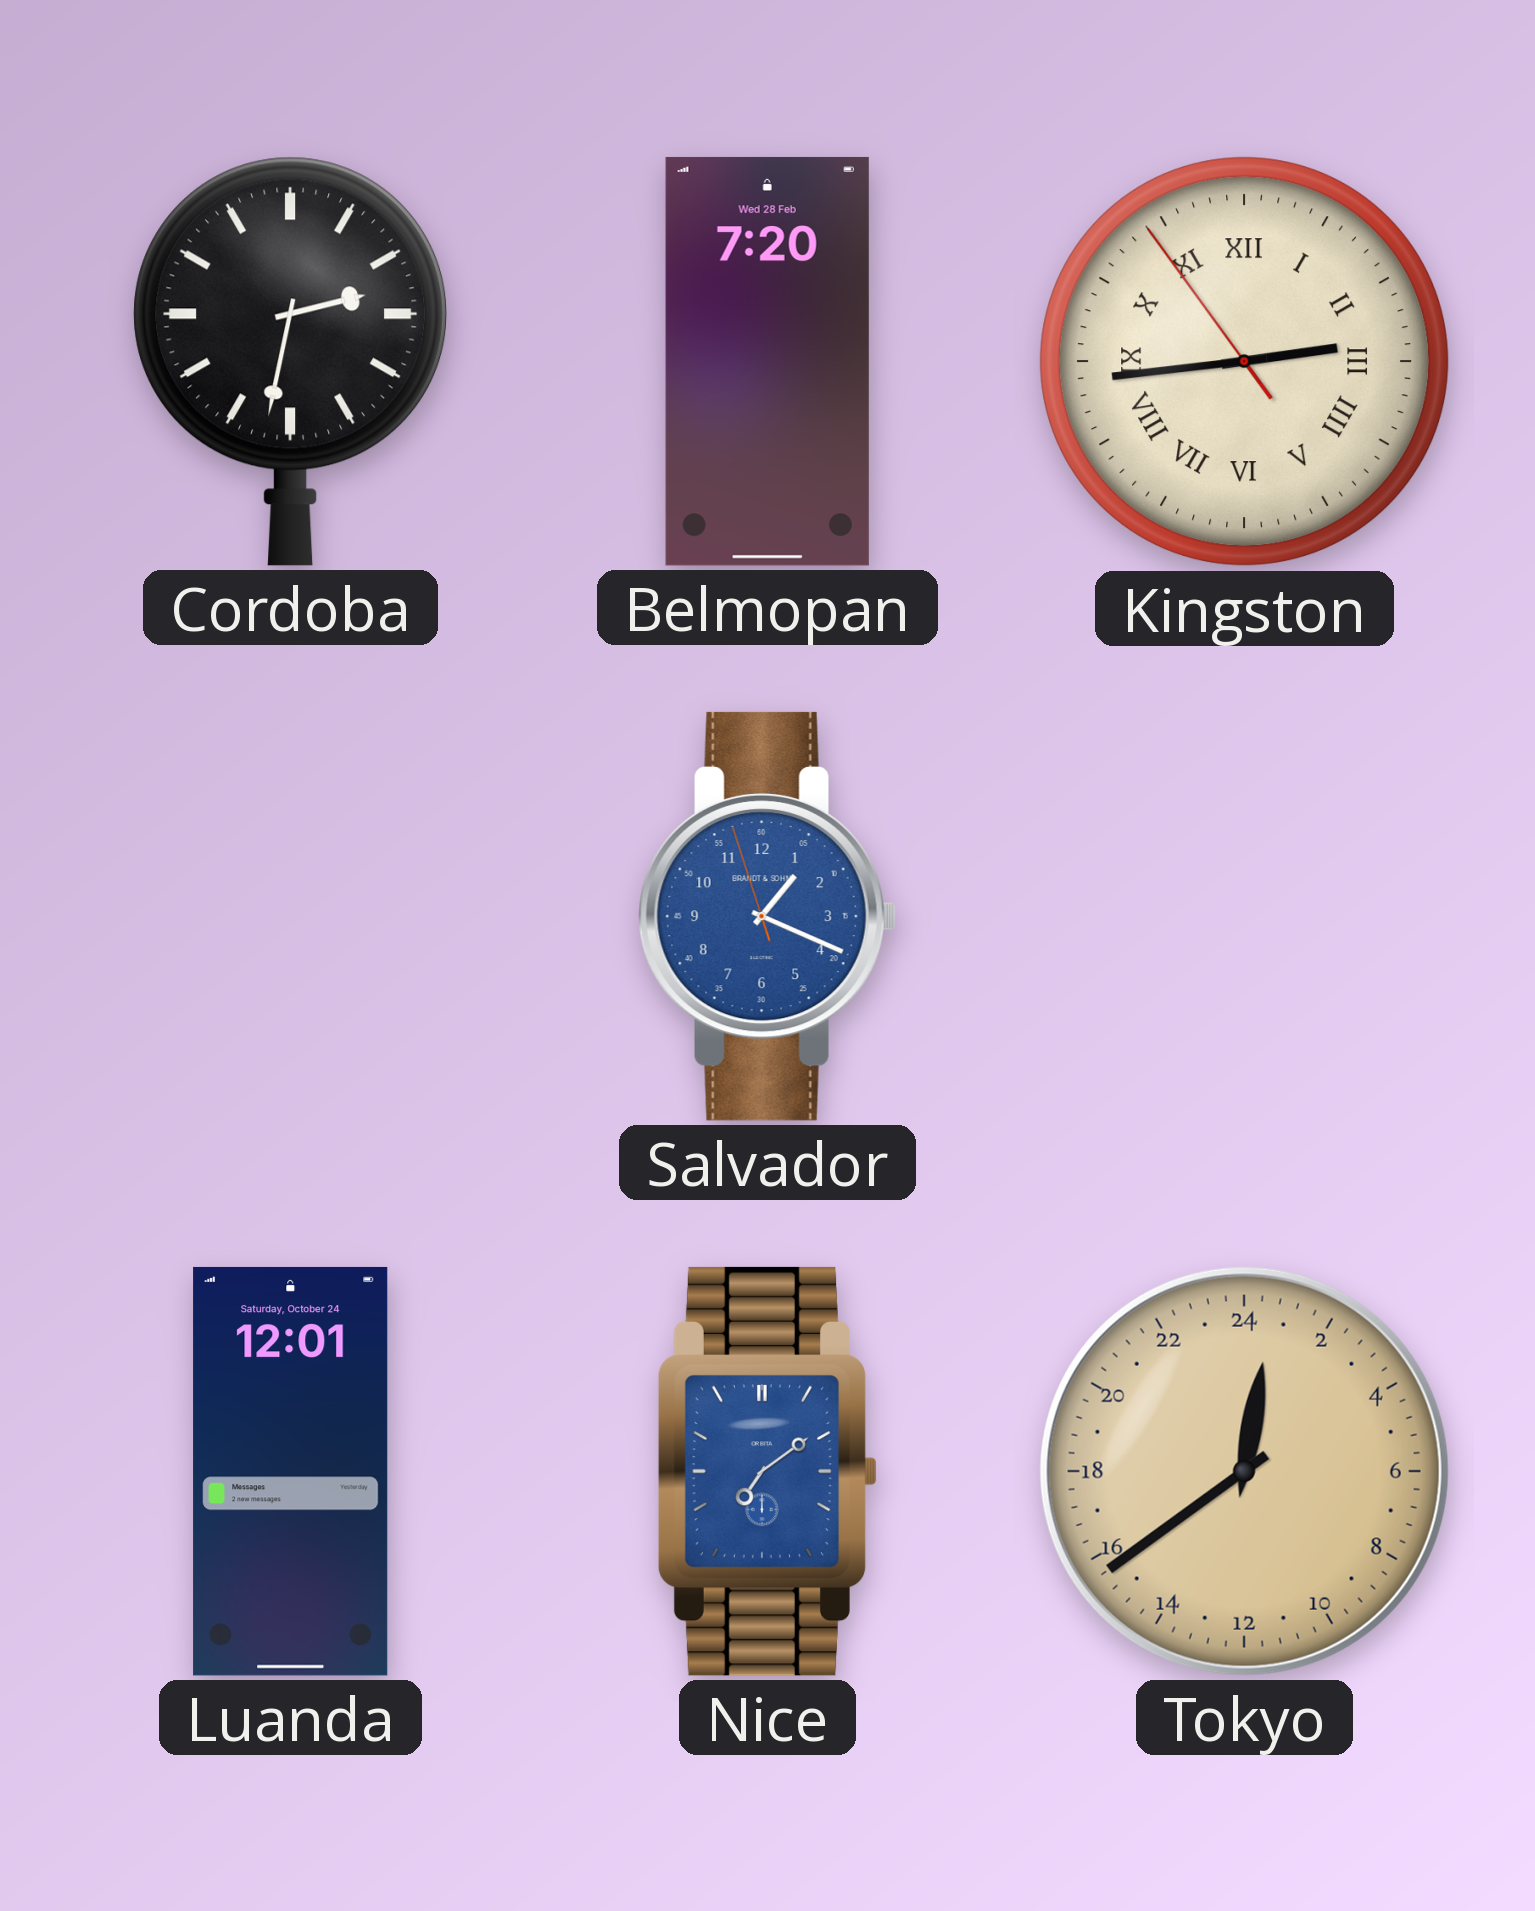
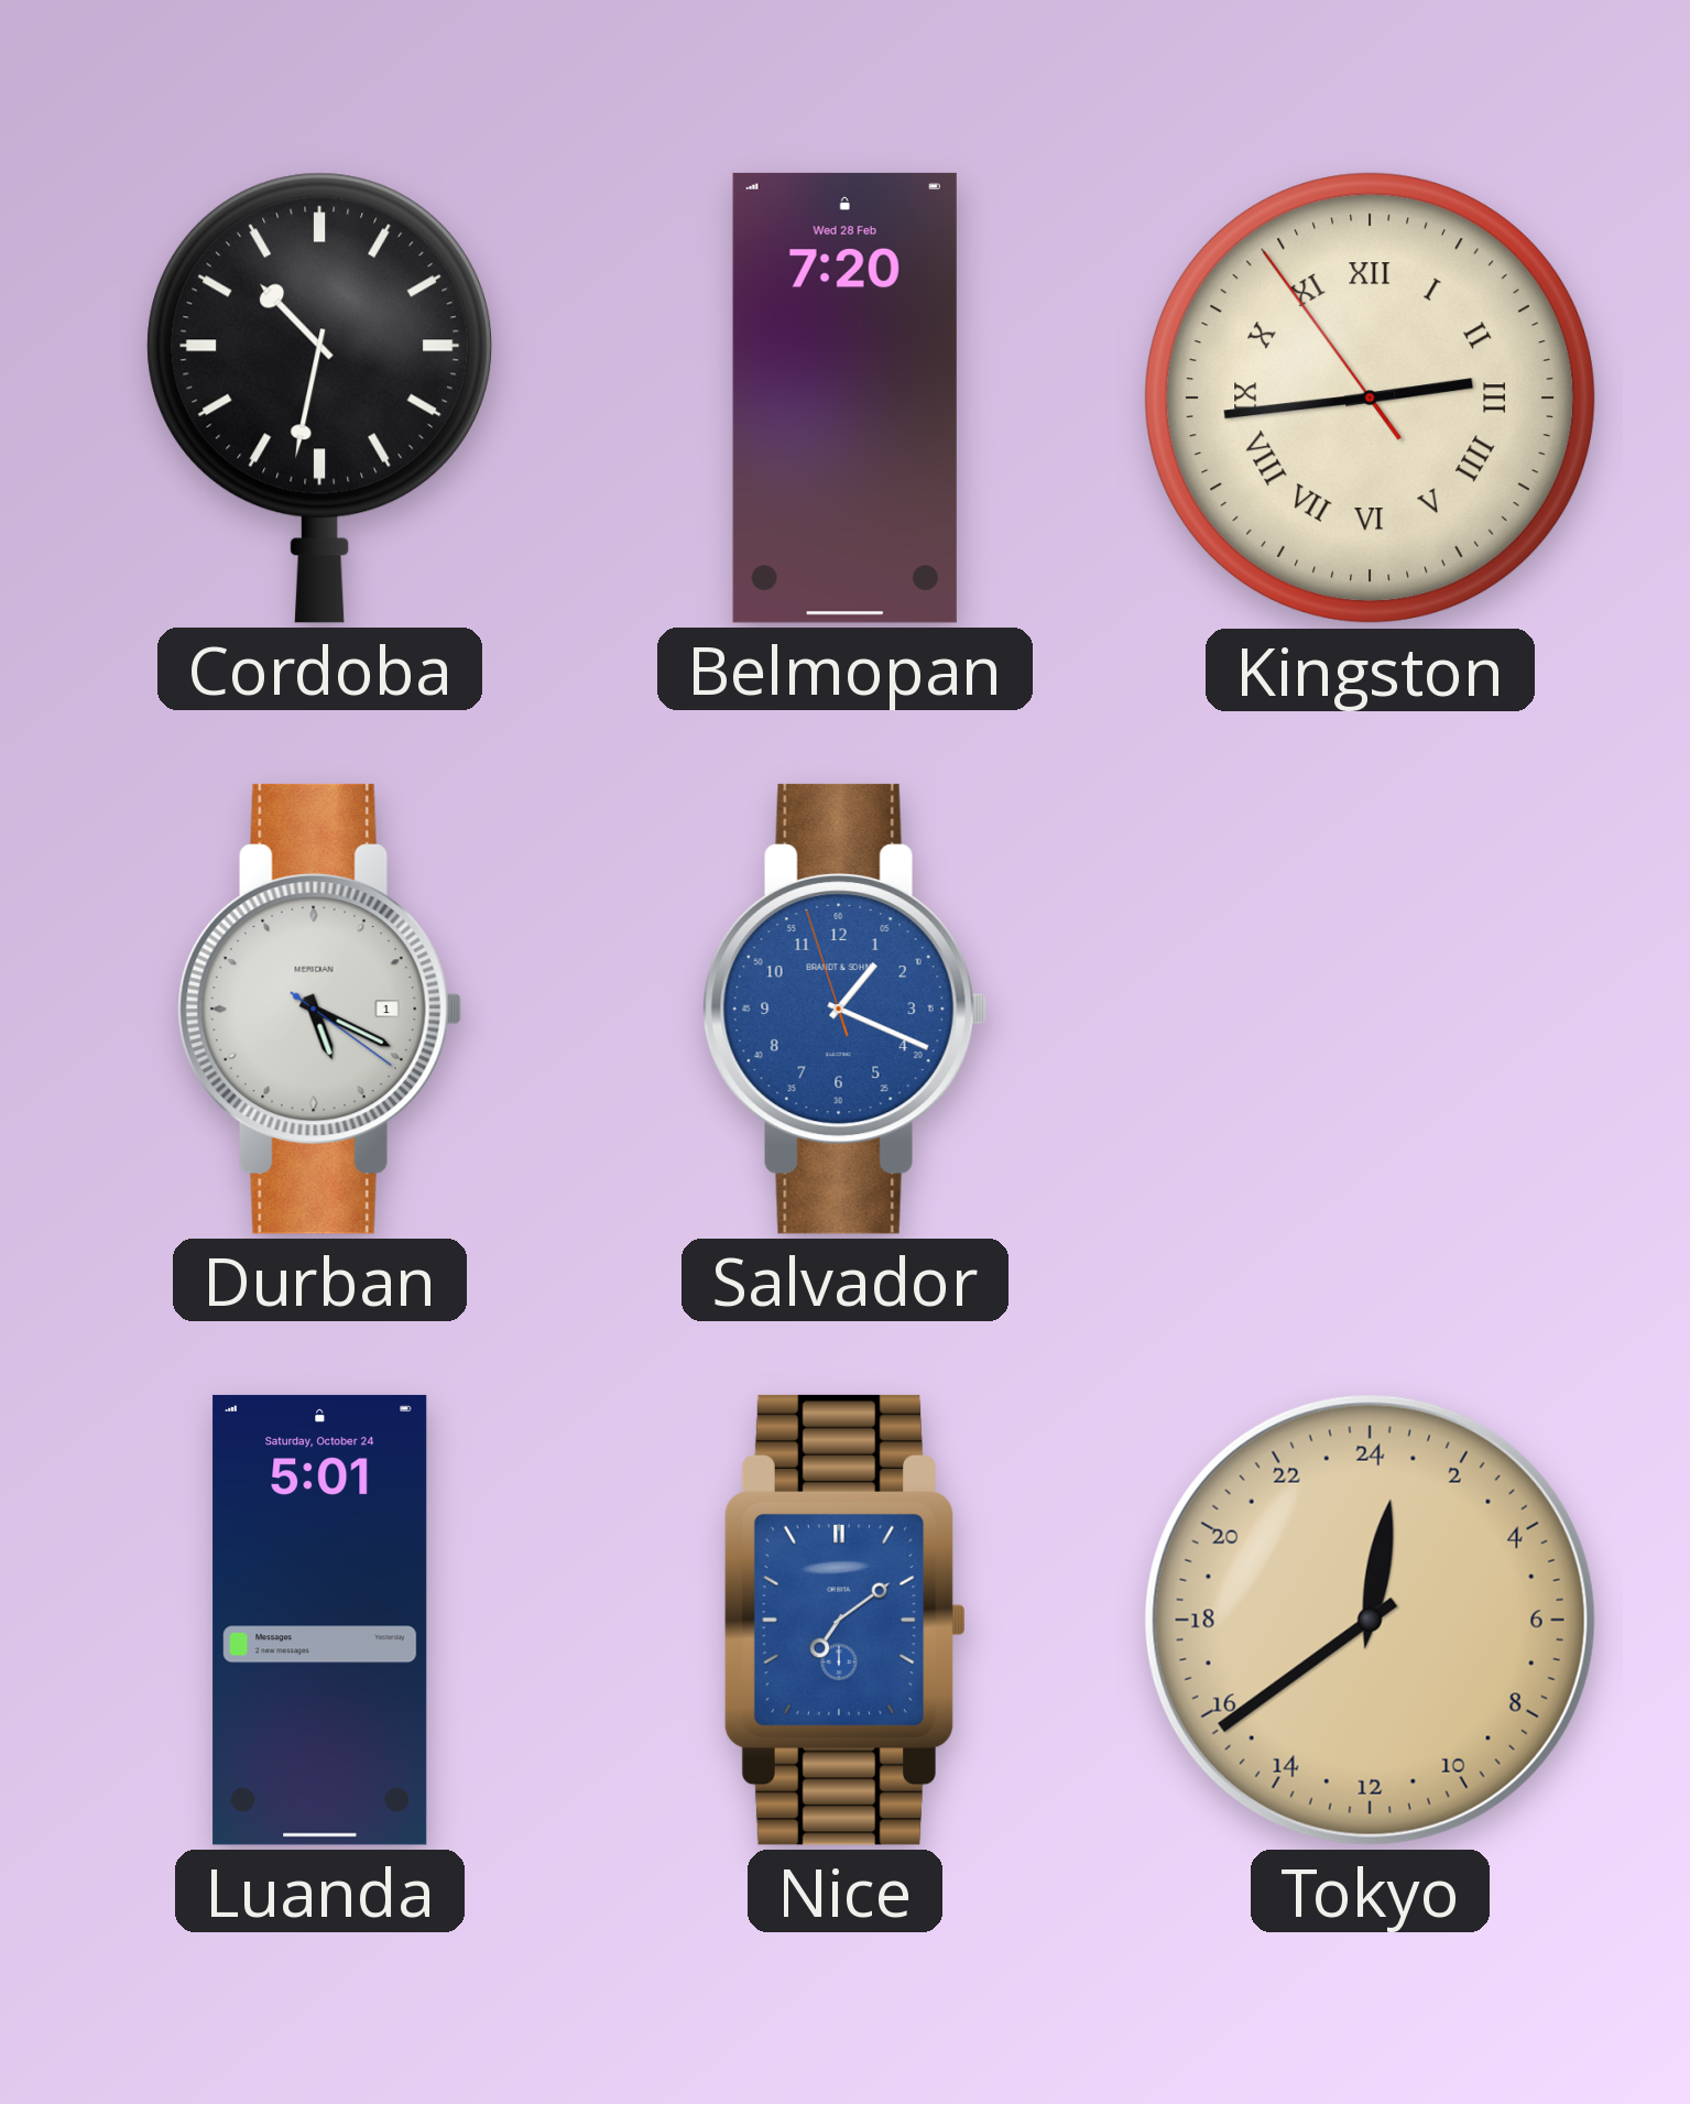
Cordoba: 2:32 -> 10:32 (320, 397)
Durban: none -> 5:19 (319, 1009)
Luanda: 12:01 -> 5:01 (320, 1620)
